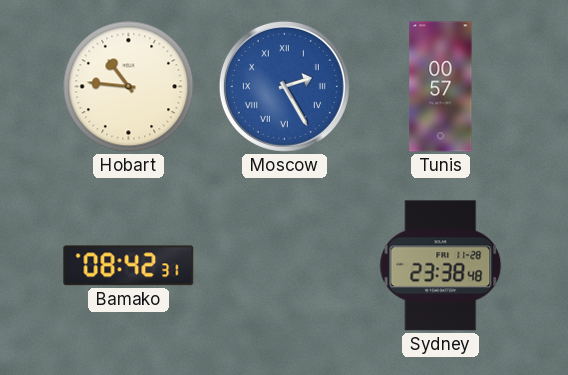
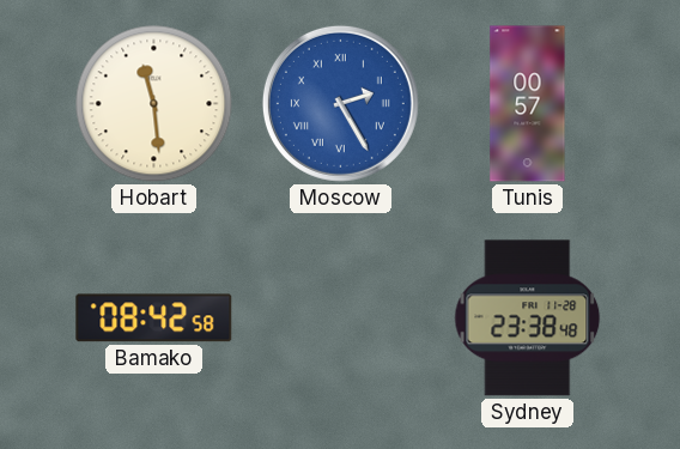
Hobart: 10:46 -> 11:29 (154, 104)
Bamako: 08:42:31 -> 08:42:58 (154, 318)
